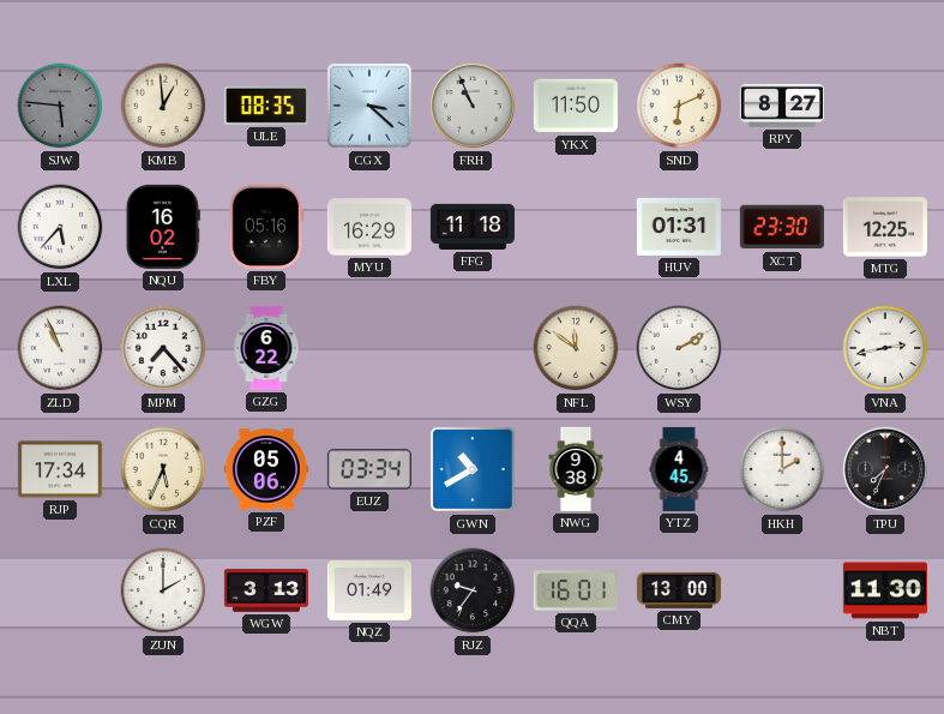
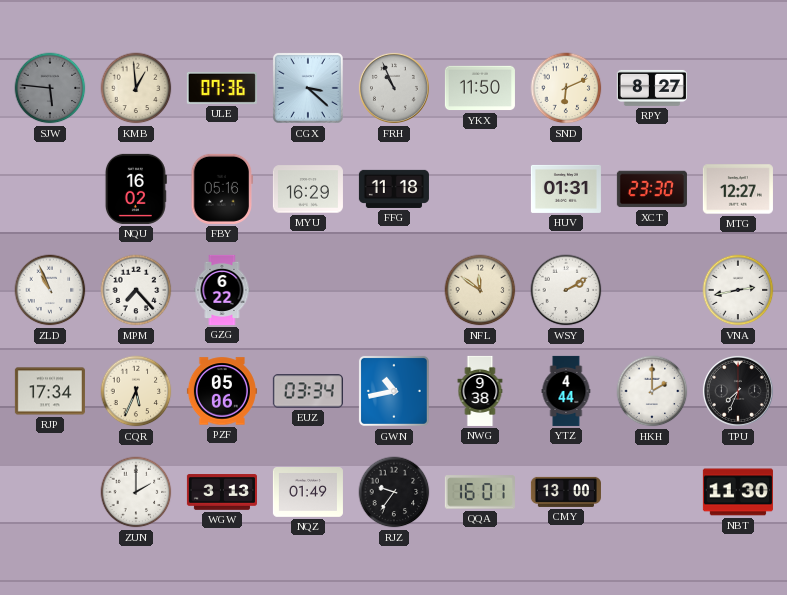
ULE: 08:35 -> 07:36 (222, 88)
LXL: 5:37 -> none (60, 227)
MTG: 12:25 -> 12:27 (738, 189)
GWN: 10:40 -> 10:43 (394, 391)
YTZ: 4:45 -> 4:44 (566, 391)
